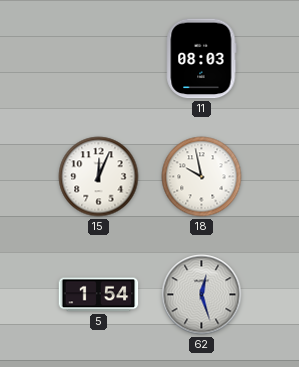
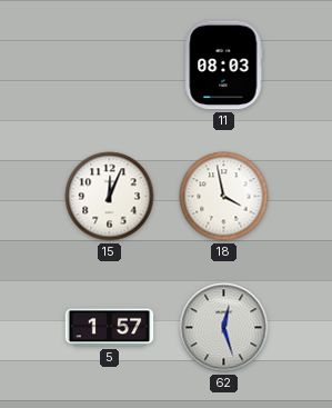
18: 9:58 -> 3:58 (224, 197)
5: 1:54 -> 1:57 (110, 328)
